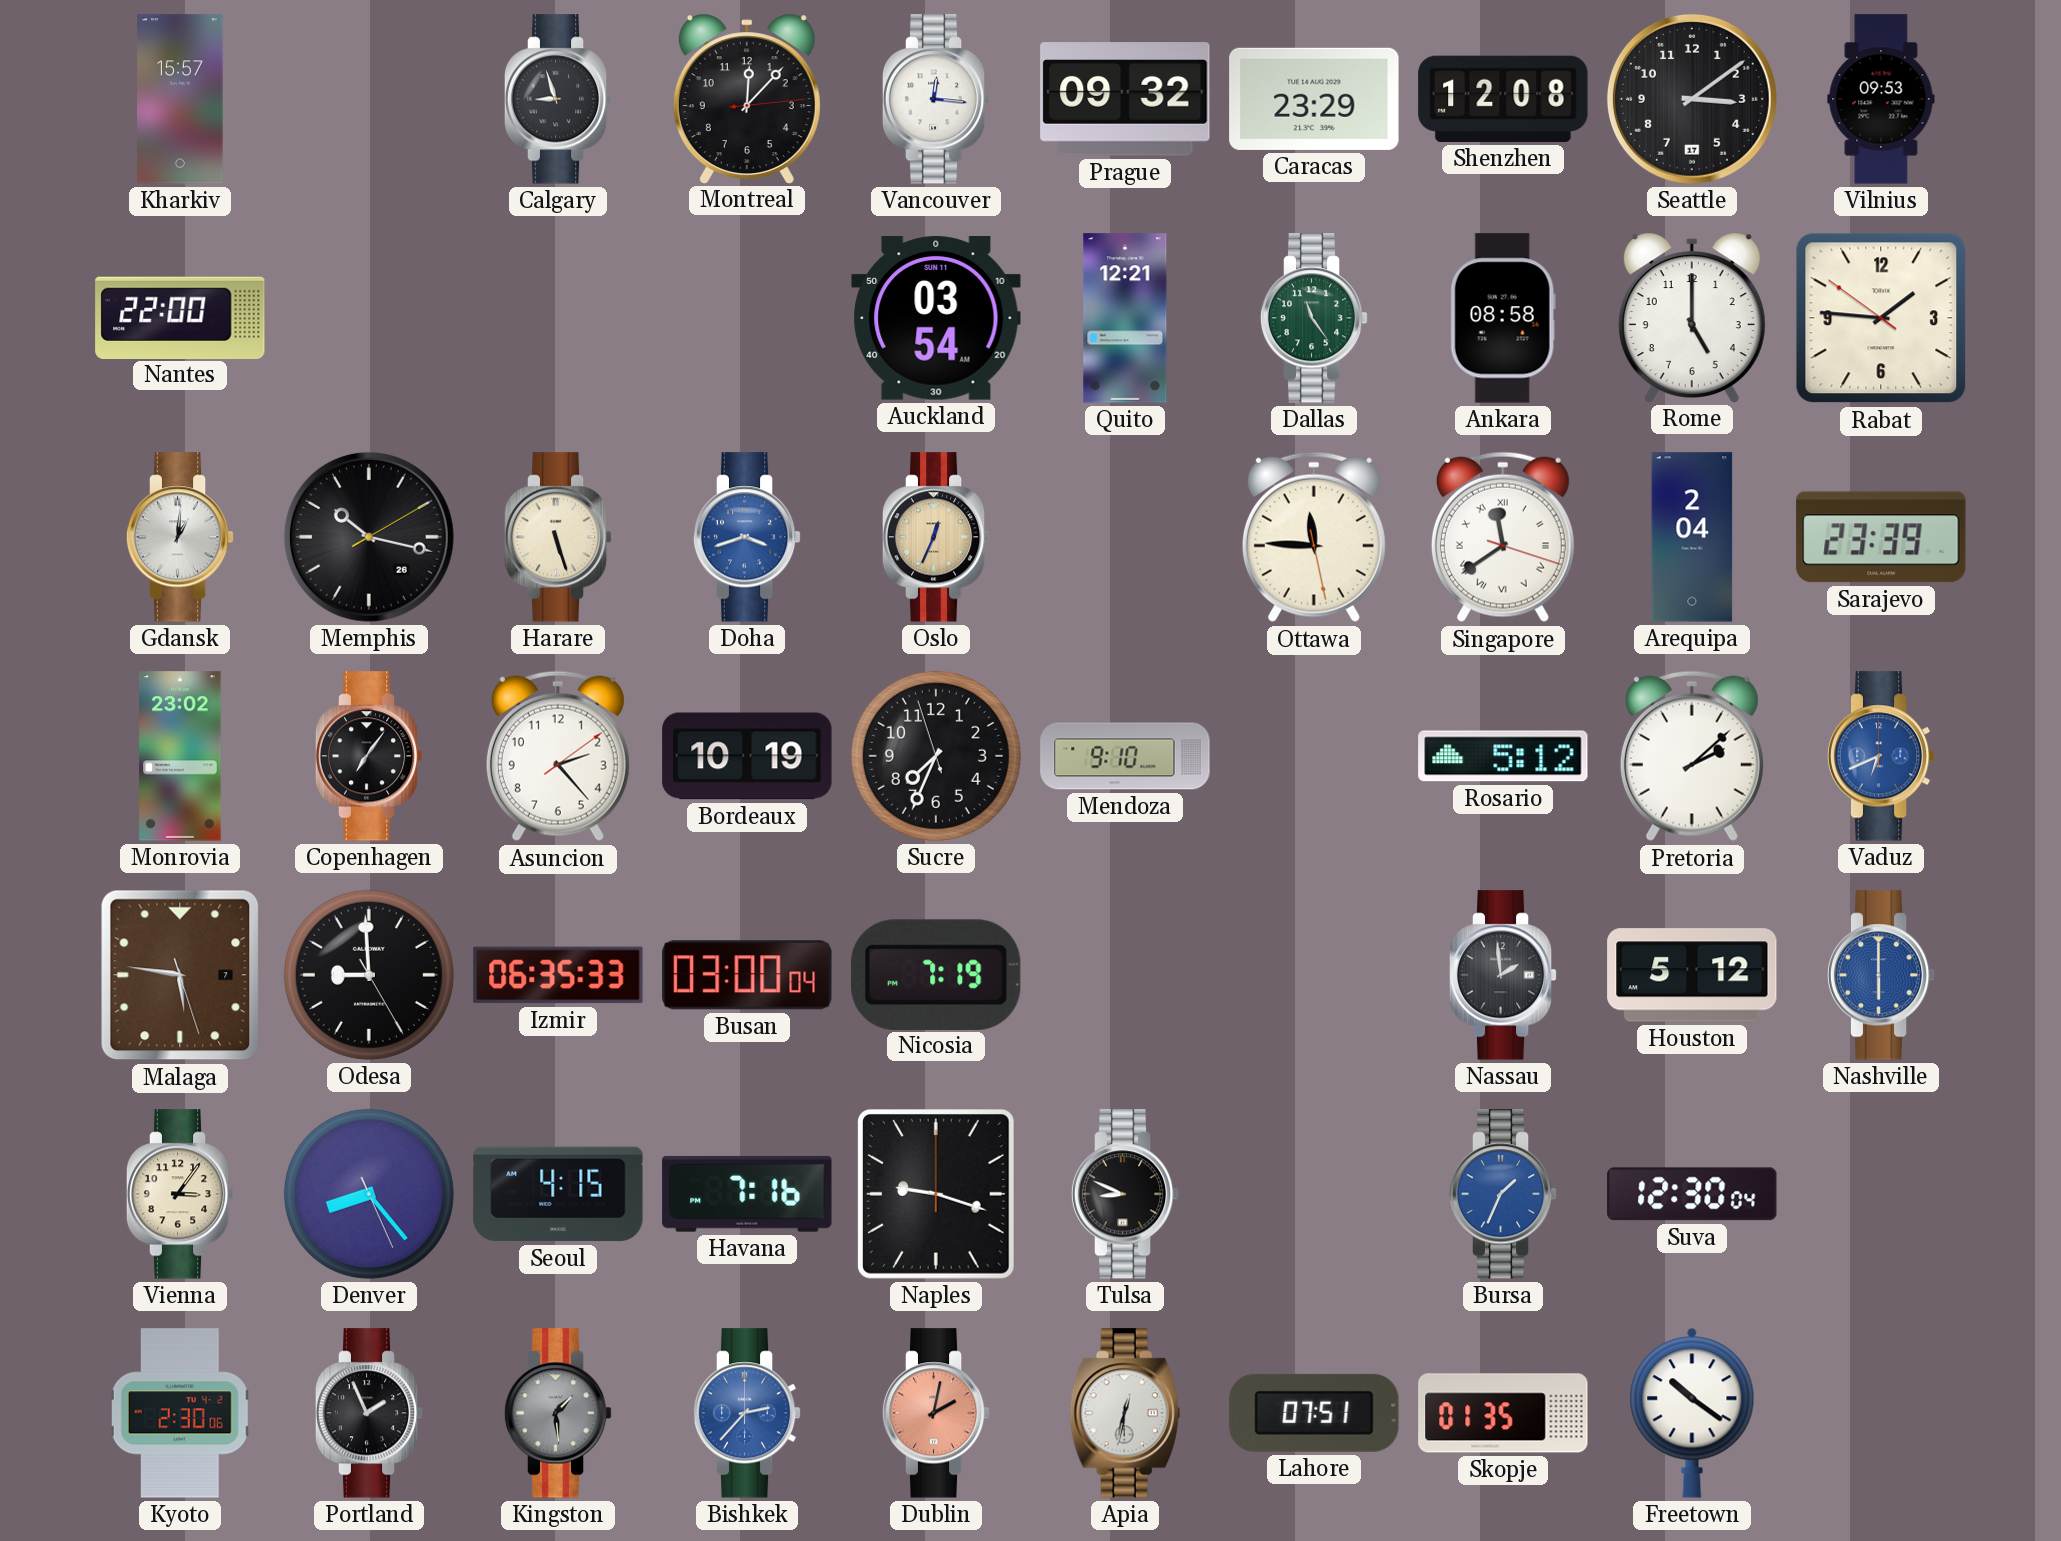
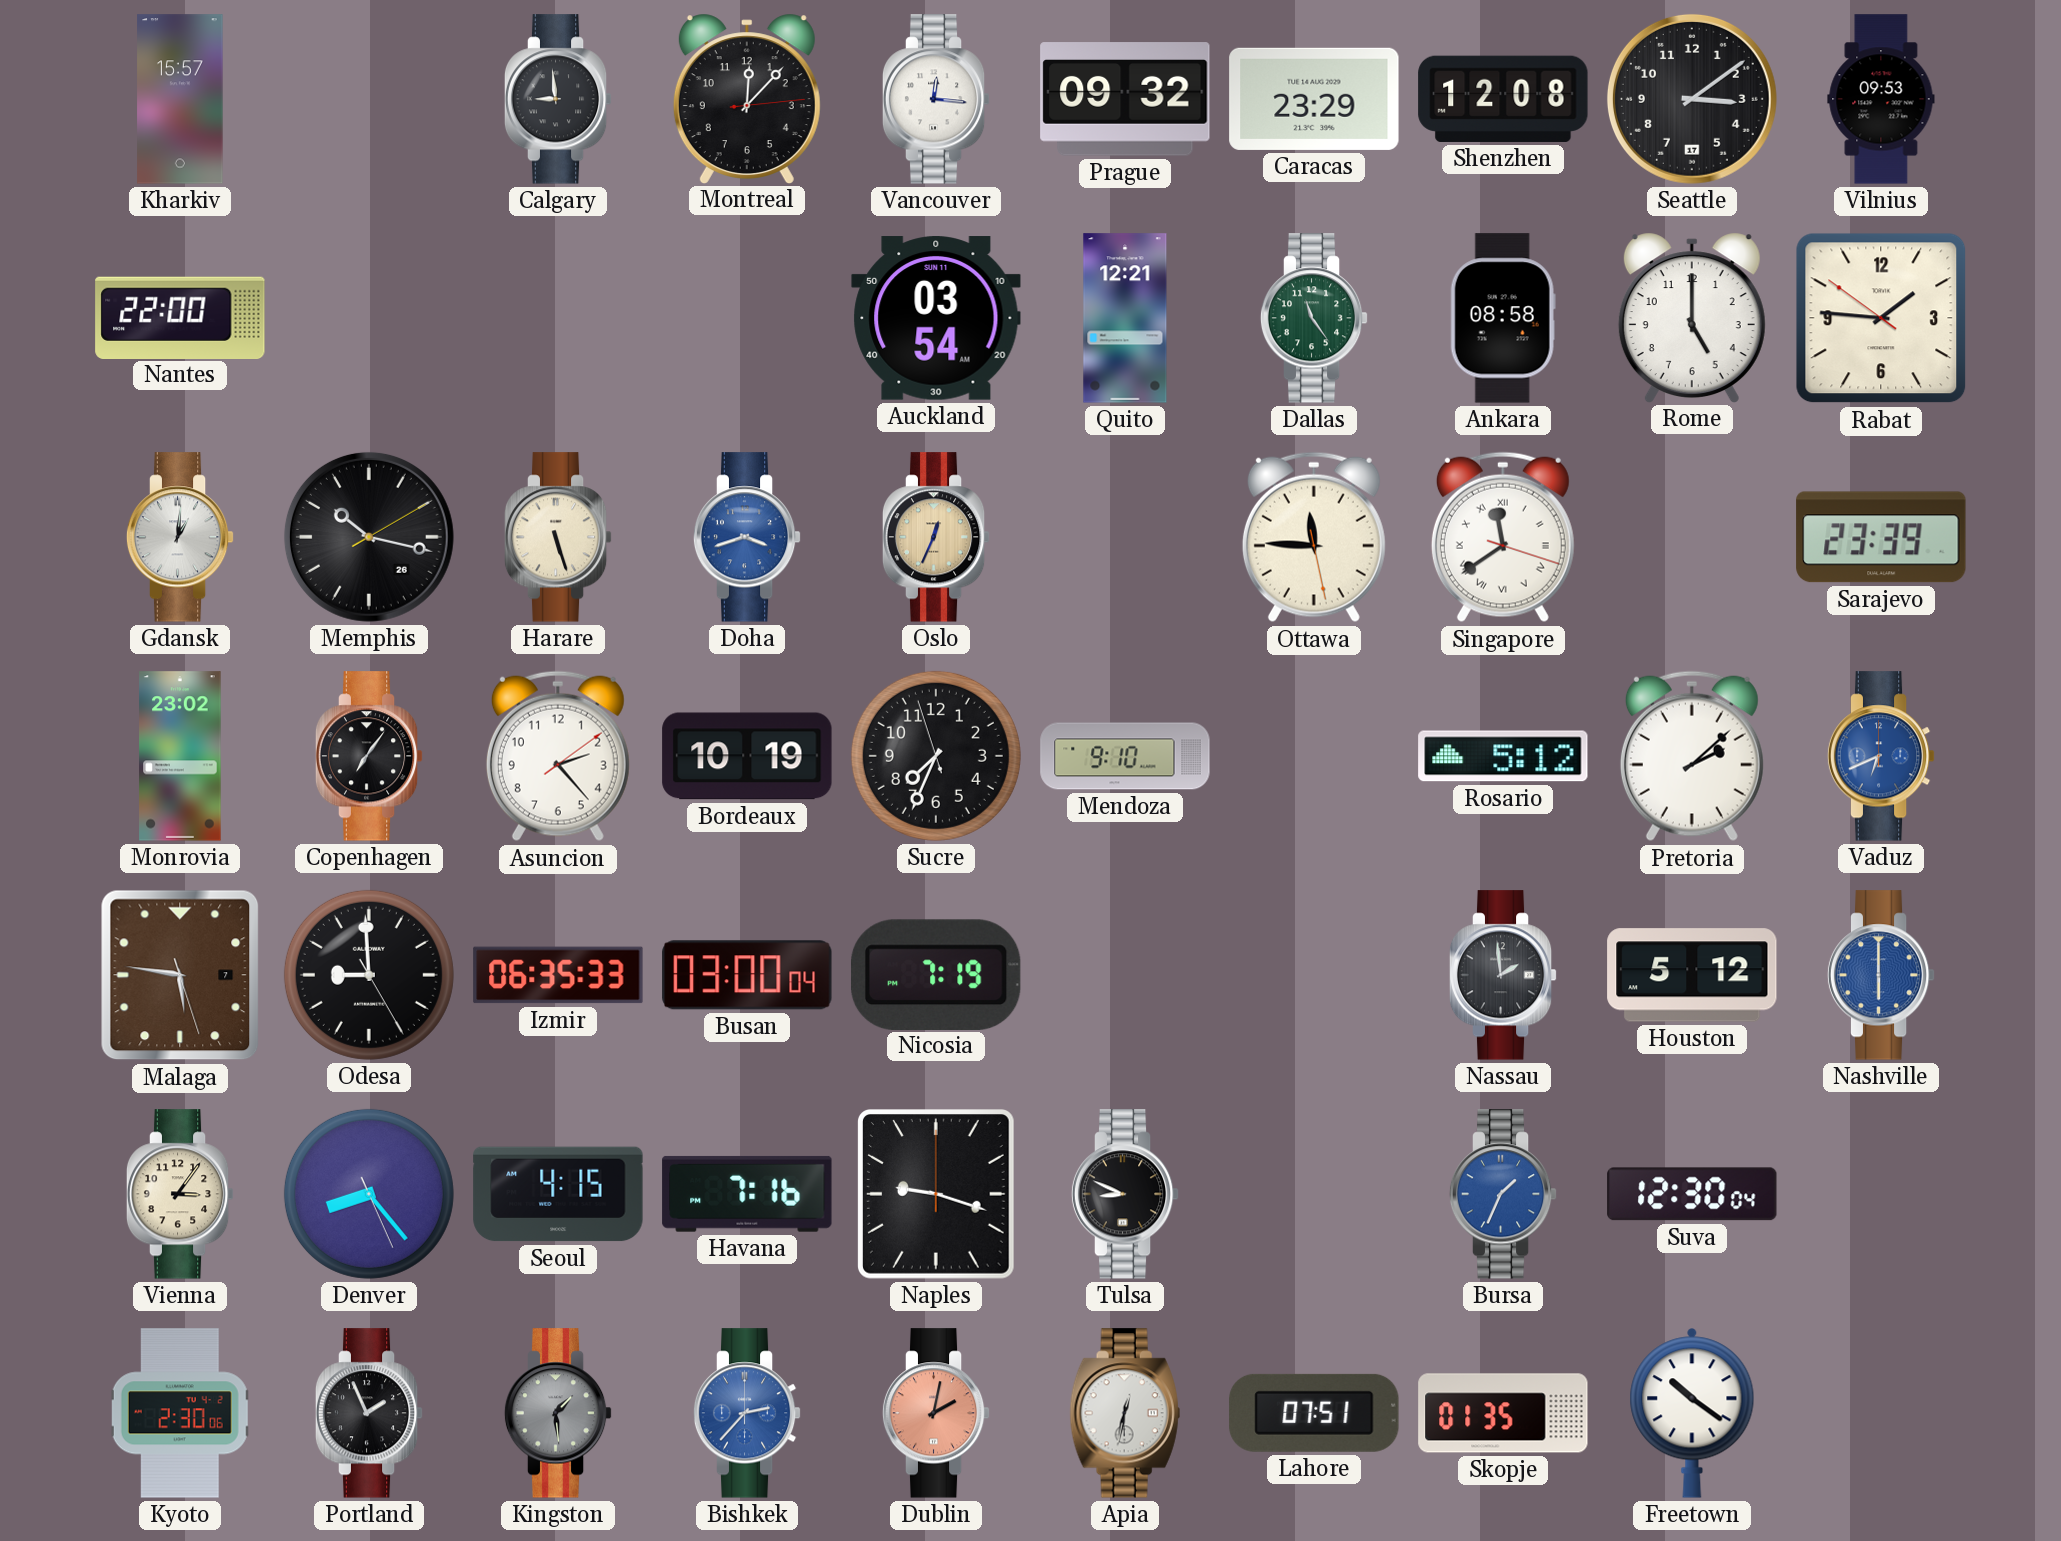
Calgary: 8:57 -> 8:59 (558, 99)
Arequipa: 2:04 -> none (1692, 537)
